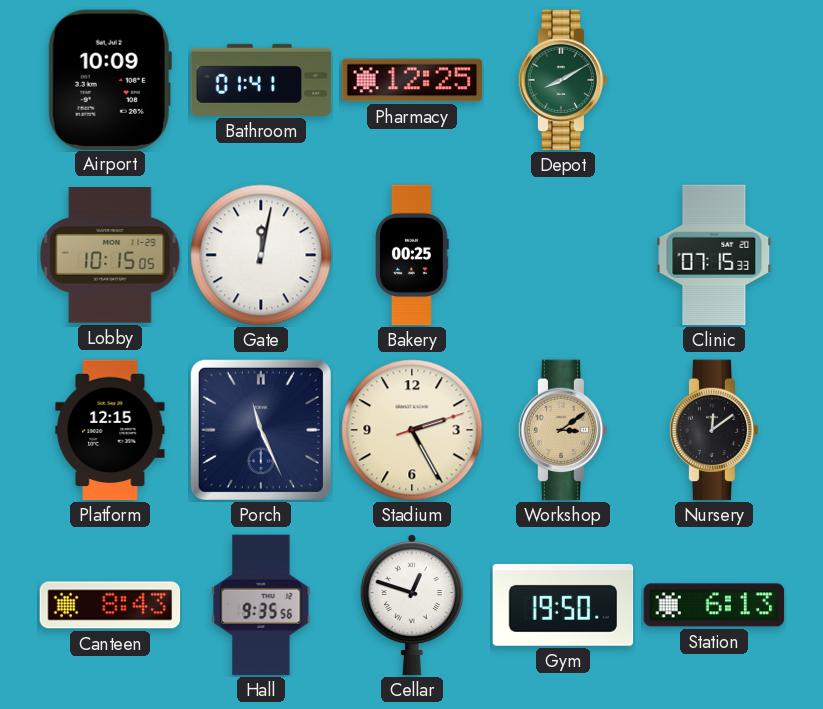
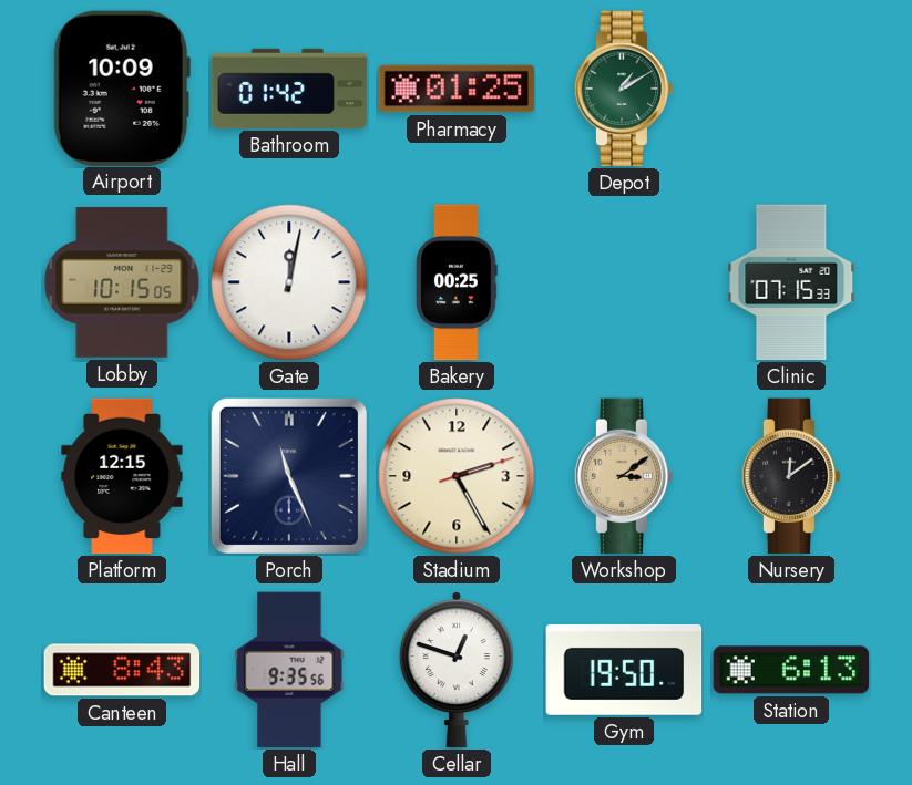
Bathroom: 01:41 -> 01:42 (289, 89)
Pharmacy: 12:25 -> 01:25 (457, 89)
Depot: 8:10 -> 1:10 (624, 89)
